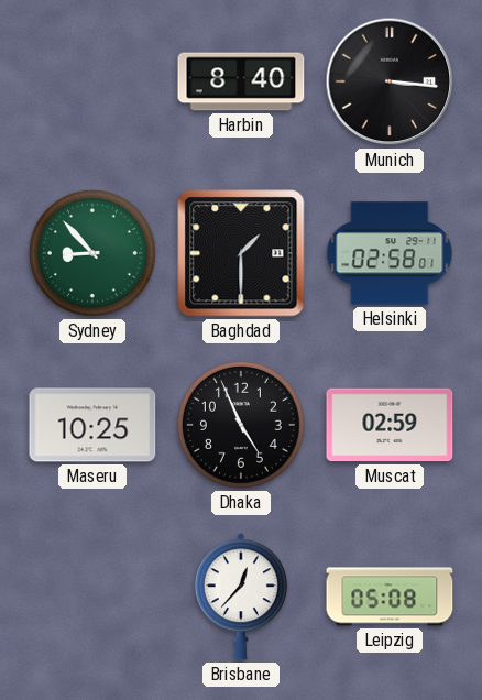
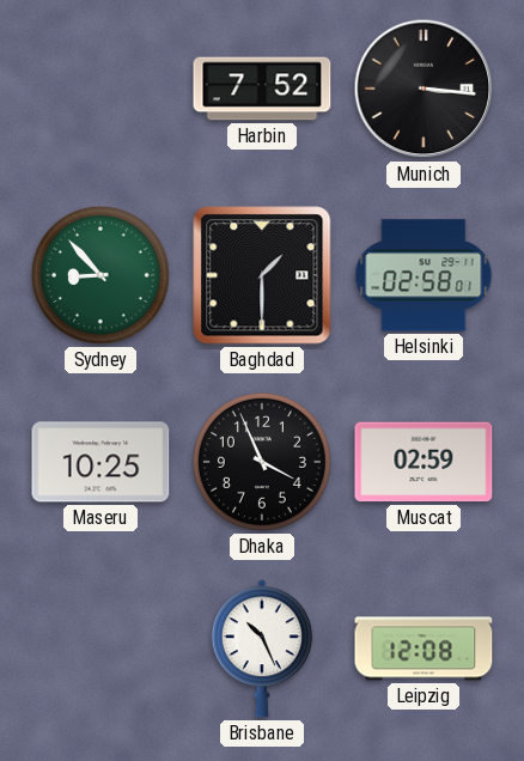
Harbin: 8:40 -> 7:52 (262, 89)
Dhaka: 4:56 -> 3:56 (262, 462)
Brisbane: 12:37 -> 10:26 (262, 649)
Leipzig: 05:08 -> 12:08 (424, 649)
